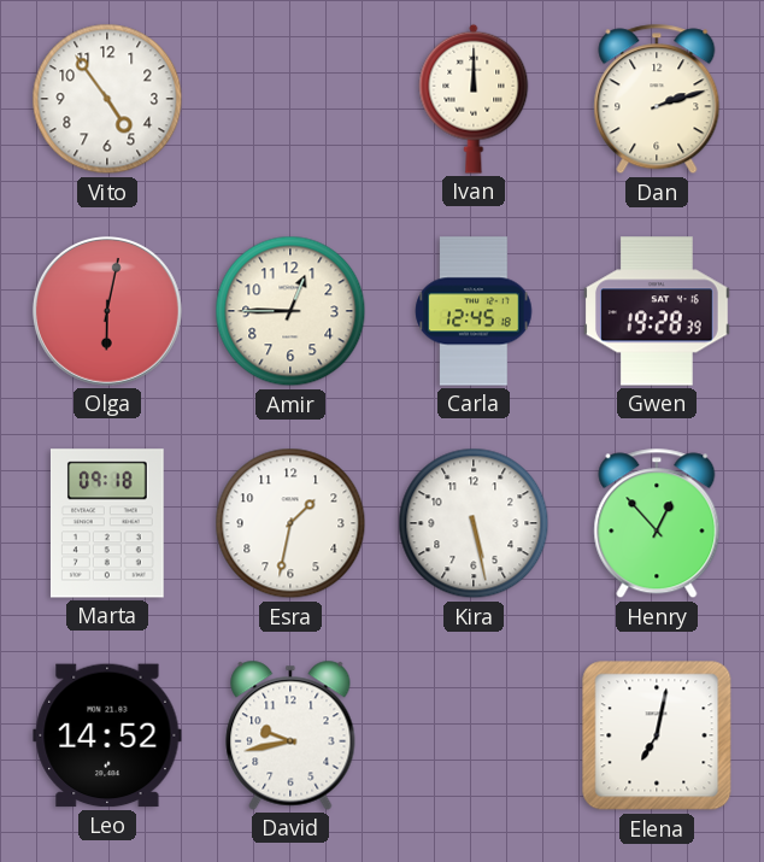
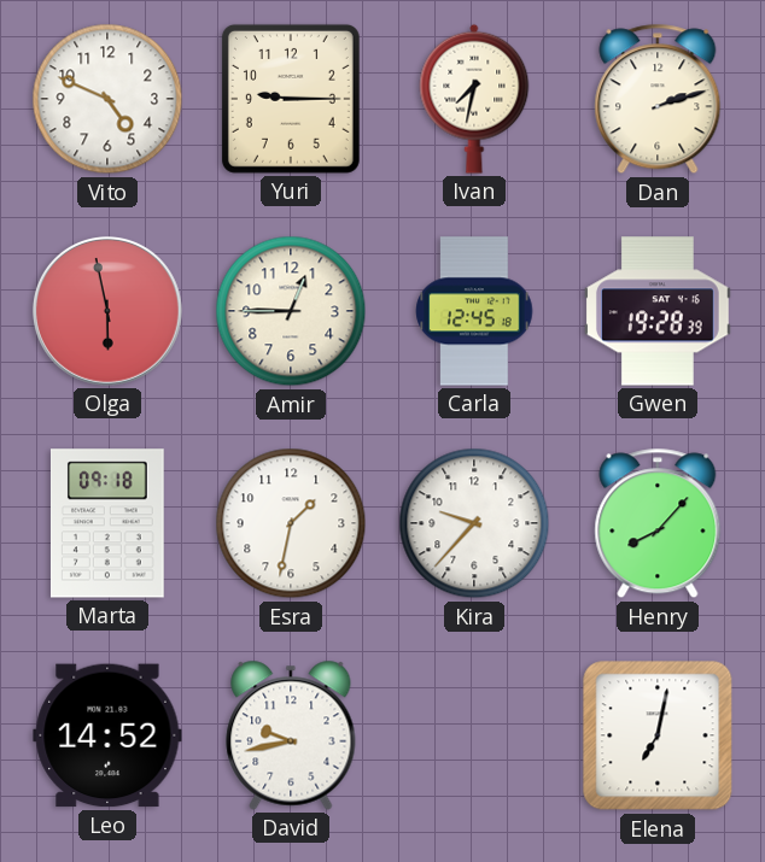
Vito: 4:54 -> 4:49 (107, 99)
Yuri: none -> 9:15 (291, 99)
Ivan: 12:00 -> 7:32 (474, 99)
Olga: 6:02 -> 5:58 (107, 311)
Kira: 5:28 -> 9:37 (474, 523)
Henry: 12:53 -> 8:07 (658, 523)
